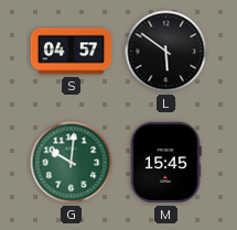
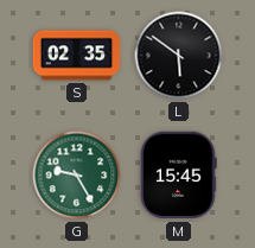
S: 04:57 -> 02:35 (77, 56)
G: 10:01 -> 9:25 (77, 176)
